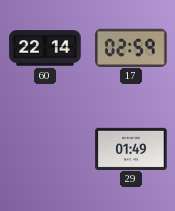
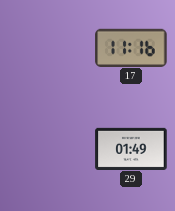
60: 22:14 -> none (45, 48)
17: 02:59 -> 11:16 (131, 47)
